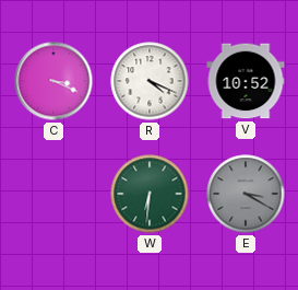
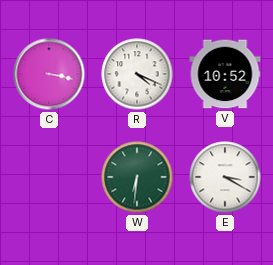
C: 3:19 -> 3:17 (49, 74)
E dial: grey -> white (225, 177)
